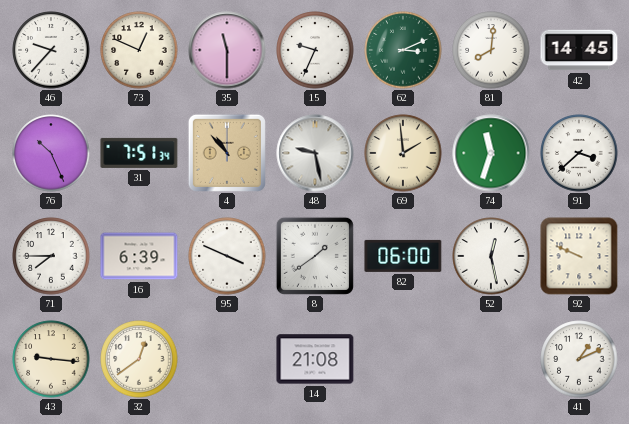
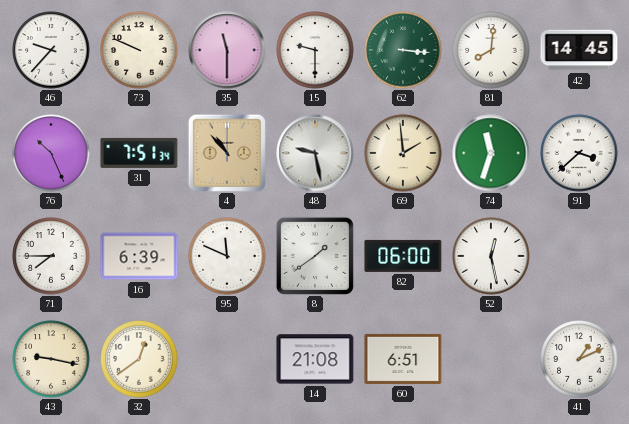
73: 12:49 -> 9:49 (139, 50)
15: 9:34 -> 9:30 (315, 50)
62: 3:11 -> 3:16 (403, 50)
95: 3:49 -> 11:49 (227, 256)
92: 9:49 -> none (579, 256)
43: 9:16 -> 9:17 (51, 359)
60: none -> 6:51 (403, 359)
